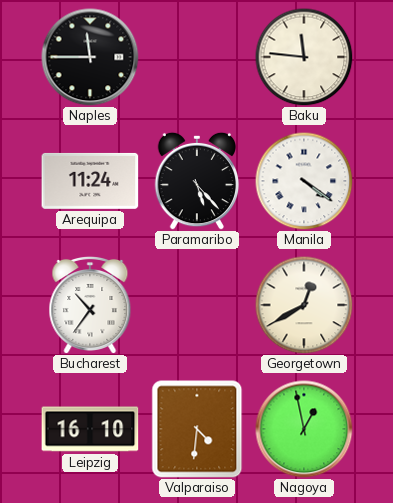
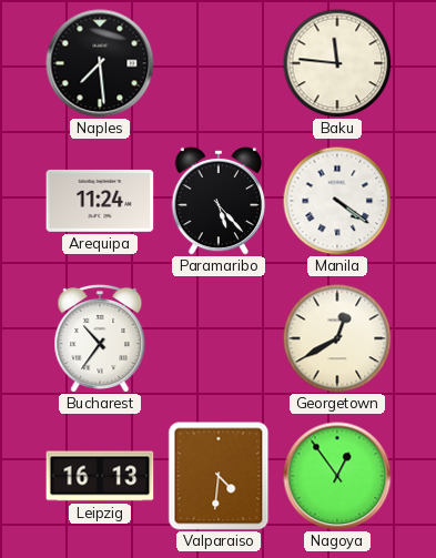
Naples: 11:45 -> 7:29 (100, 63)
Leipzig: 16:10 -> 16:13 (100, 476)
Nagoya: 12:58 -> 12:54 (337, 476)
